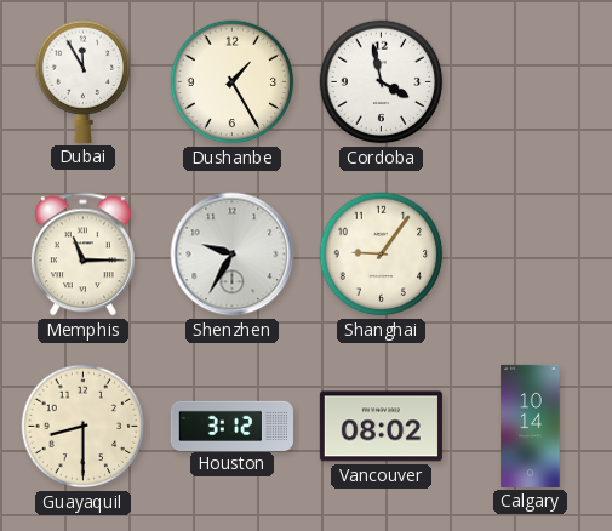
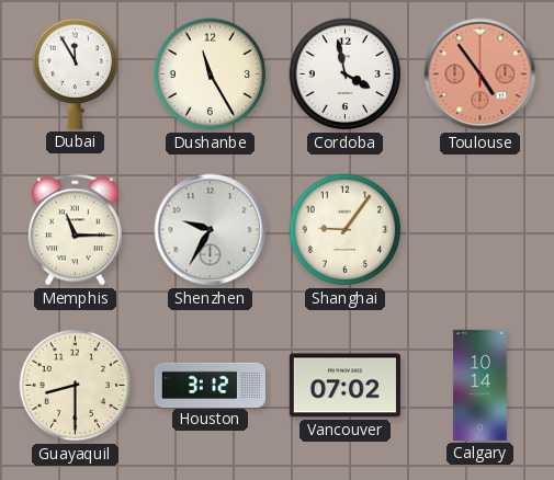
Dushanbe: 1:25 -> 11:25 (211, 75)
Toulouse: none -> 4:54 (480, 75)
Vancouver: 08:02 -> 07:02 (344, 386)
